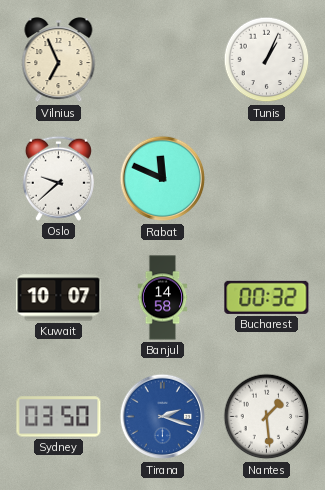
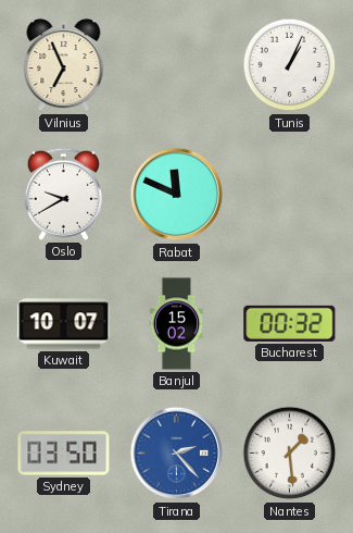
Oslo: 9:38 -> 9:40 (63, 194)
Banjul: 14:58 -> 15:02 (177, 324)
Tirana: 2:18 -> 2:23 (177, 454)
